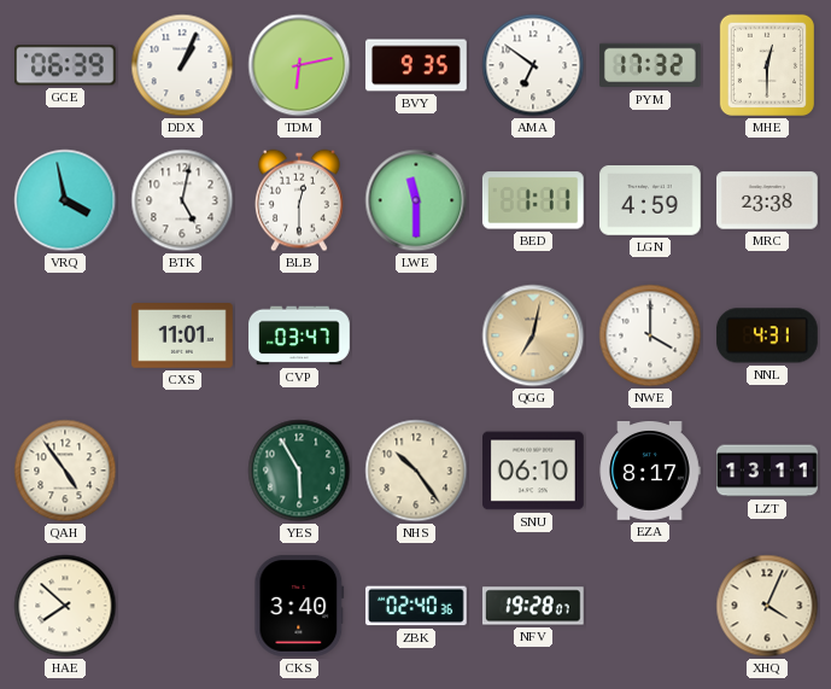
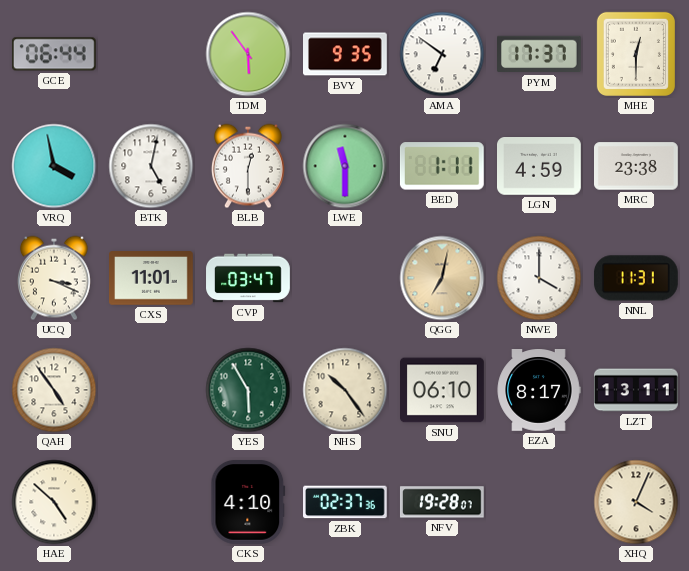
GCE: 06:39 -> 06:44 (54, 54)
DDX: 1:04 -> none (182, 65)
TDM: 6:13 -> 5:54 (248, 54)
PYM: 17:32 -> 17:37 (540, 54)
UCQ: none -> 3:19 (54, 278)
NNL: 4:31 -> 11:31 (636, 278)
HAE: 7:52 -> 4:52 (54, 502)
CKS: 3:40 -> 4:10 (248, 502)
ZBK: 02:40 -> 02:37 (346, 502)
